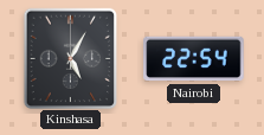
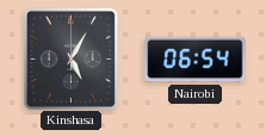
Nairobi: 22:54 -> 06:54 (196, 60)
